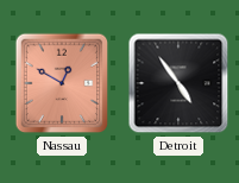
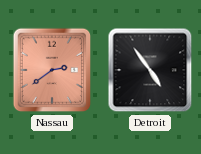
Nassau: 12:50 -> 2:39 (52, 70)
